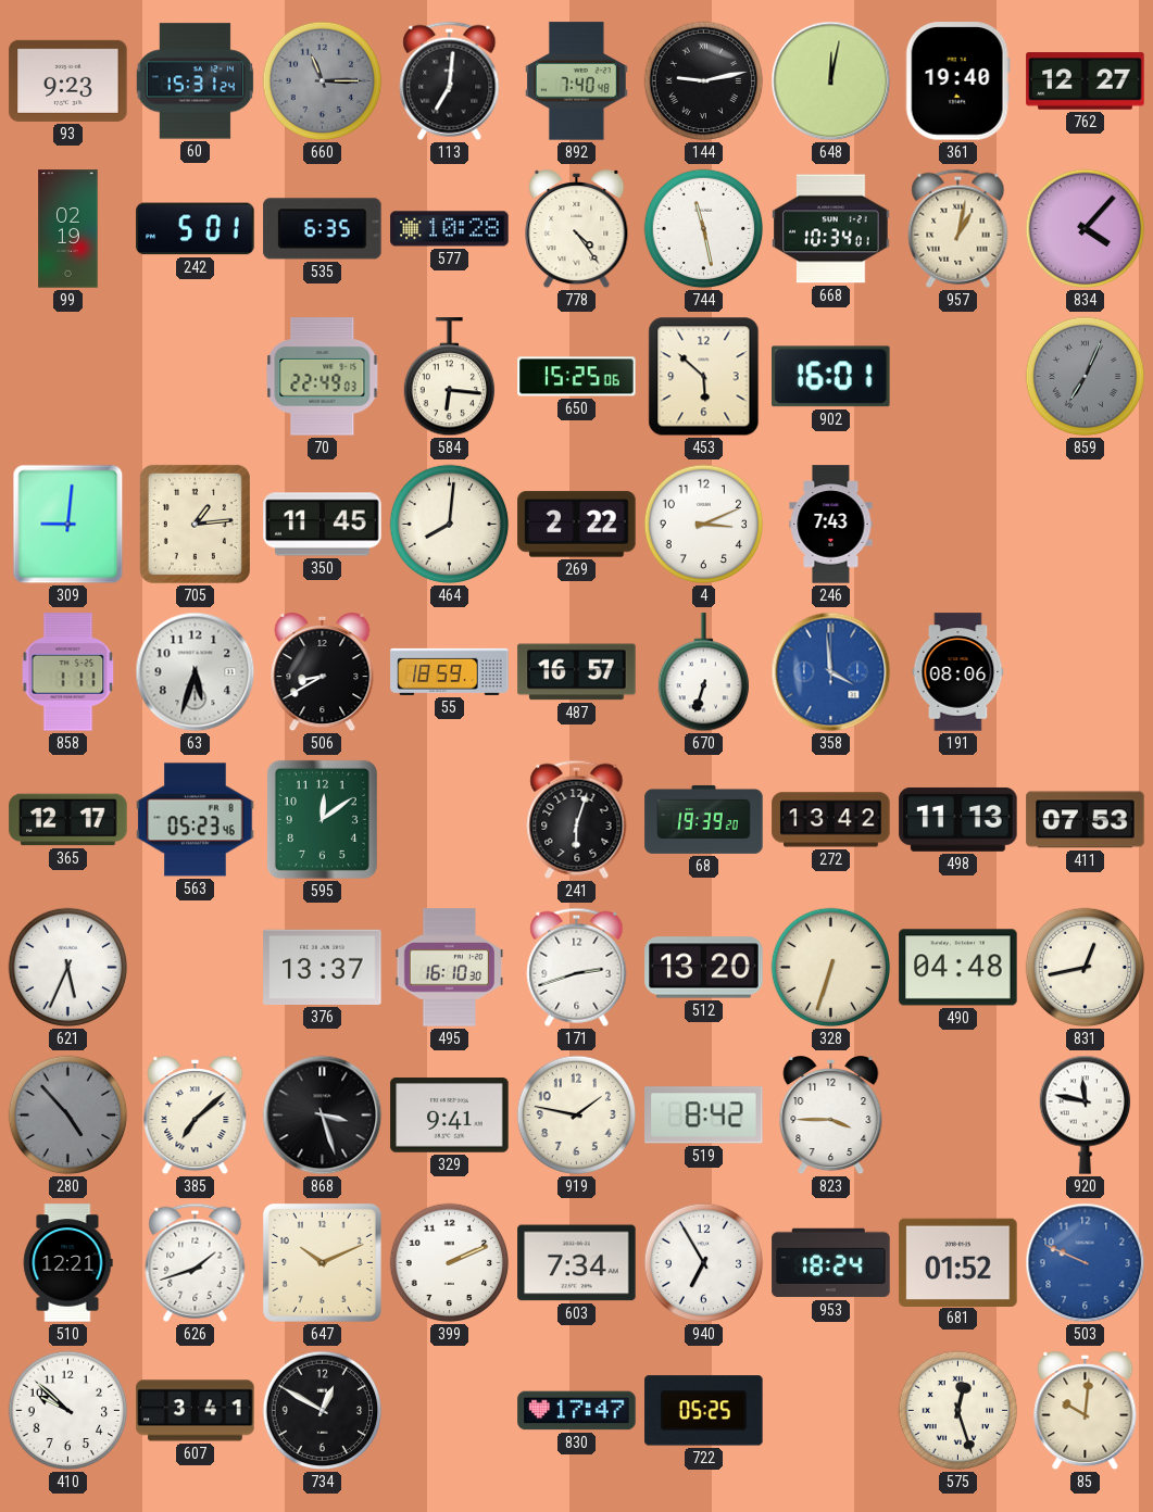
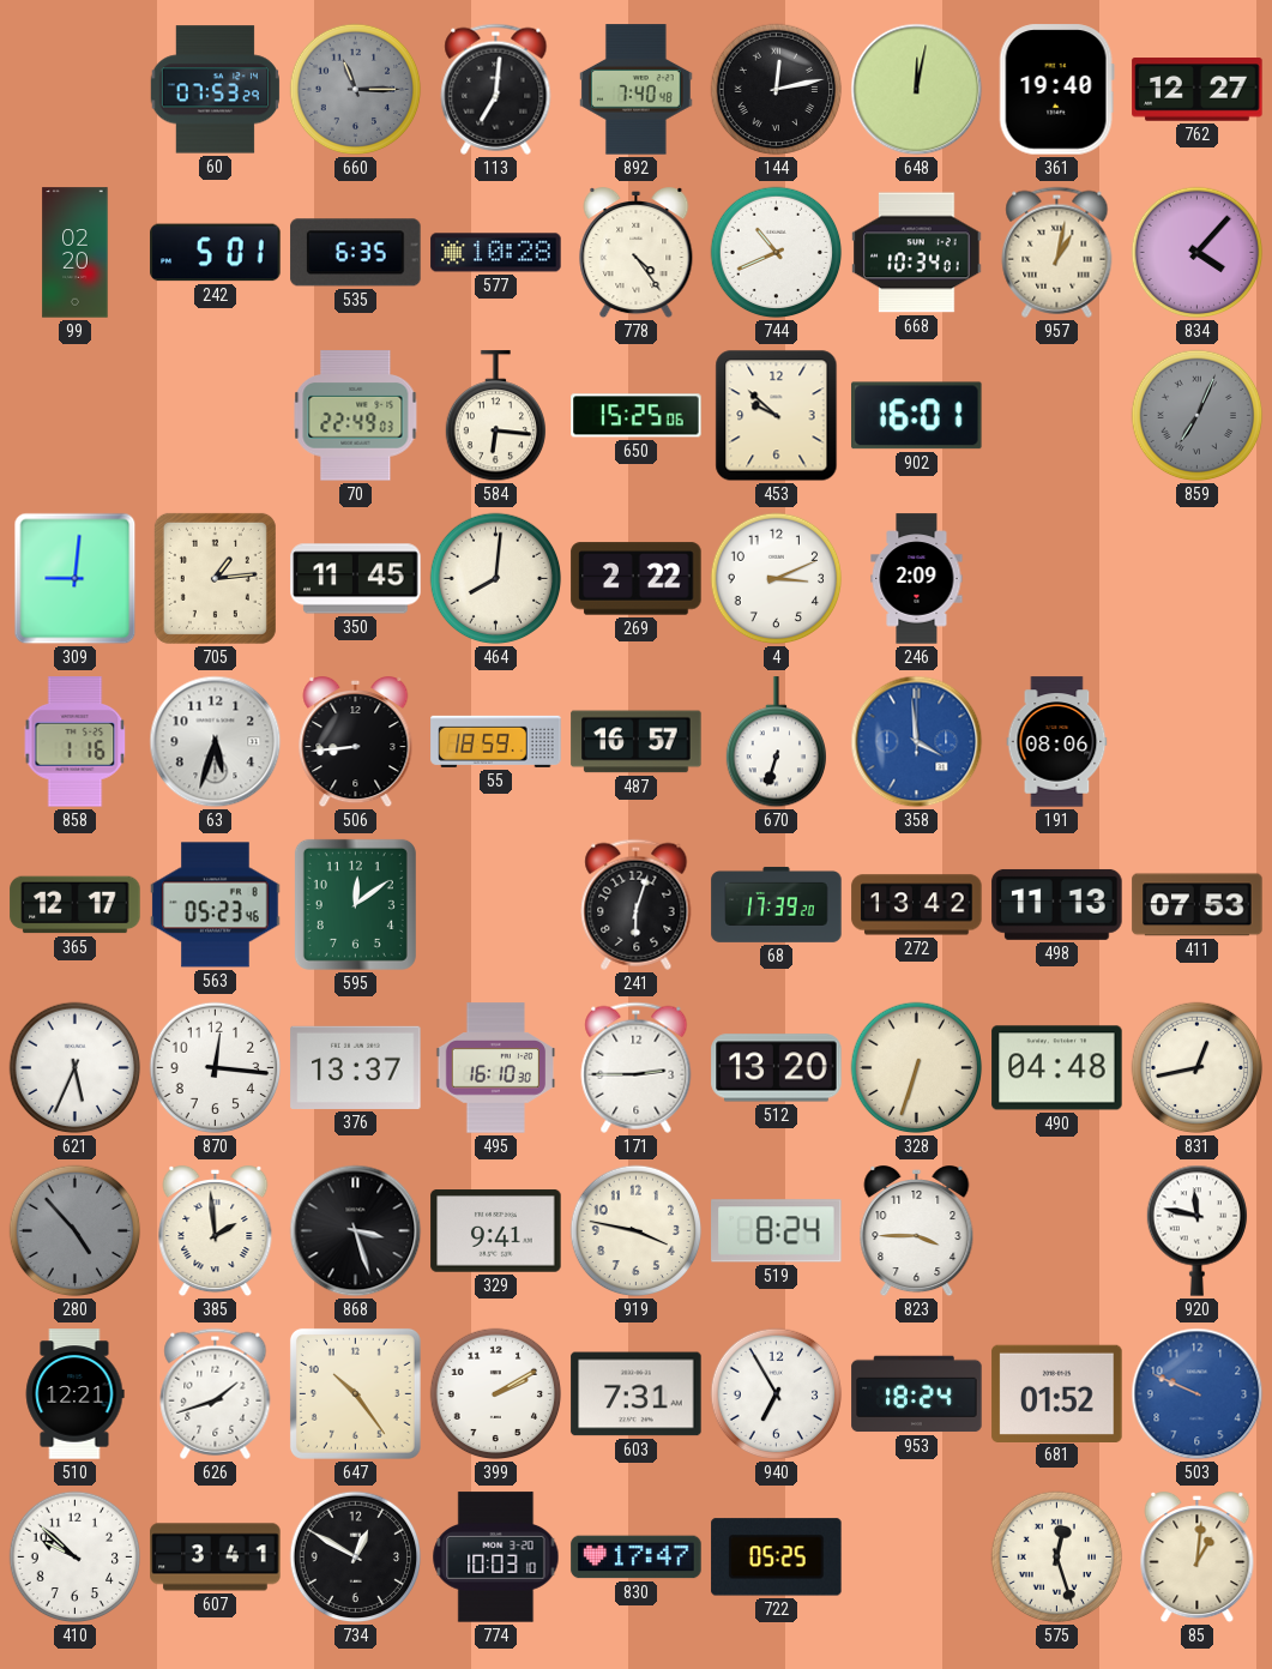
93: 9:23 -> none (68, 80)
60: 15:31 -> 07:53 (215, 90)
144: 9:13 -> 12:13 (777, 90)
99: 02:19 -> 02:20 (76, 253)
744: 11:28 -> 10:41 (777, 253)
453: 5:52 -> 9:52 (777, 416)
246: 7:43 -> 2:09 (917, 579)
858: 1:11 -> 1:16 (76, 742)
506: 8:40 -> 8:44 (356, 743)
68: 19:39 -> 17:39 (777, 904)
870: none -> 12:16 (216, 1068)
171: 2:42 -> 2:45 (637, 1067)
385: 7:08 -> 1:59 (216, 1233)
919: 1:47 -> 3:47 (637, 1231)
519: 8:42 -> 8:24 (777, 1231)
647: 10:11 -> 10:24 (355, 1393)
399: 2:11 -> 2:10 (496, 1394)
603: 7:34 -> 7:31 (637, 1394)
774: none -> 10:03 (496, 1557)
85: 10:01 -> 1:01 (1198, 1559)
